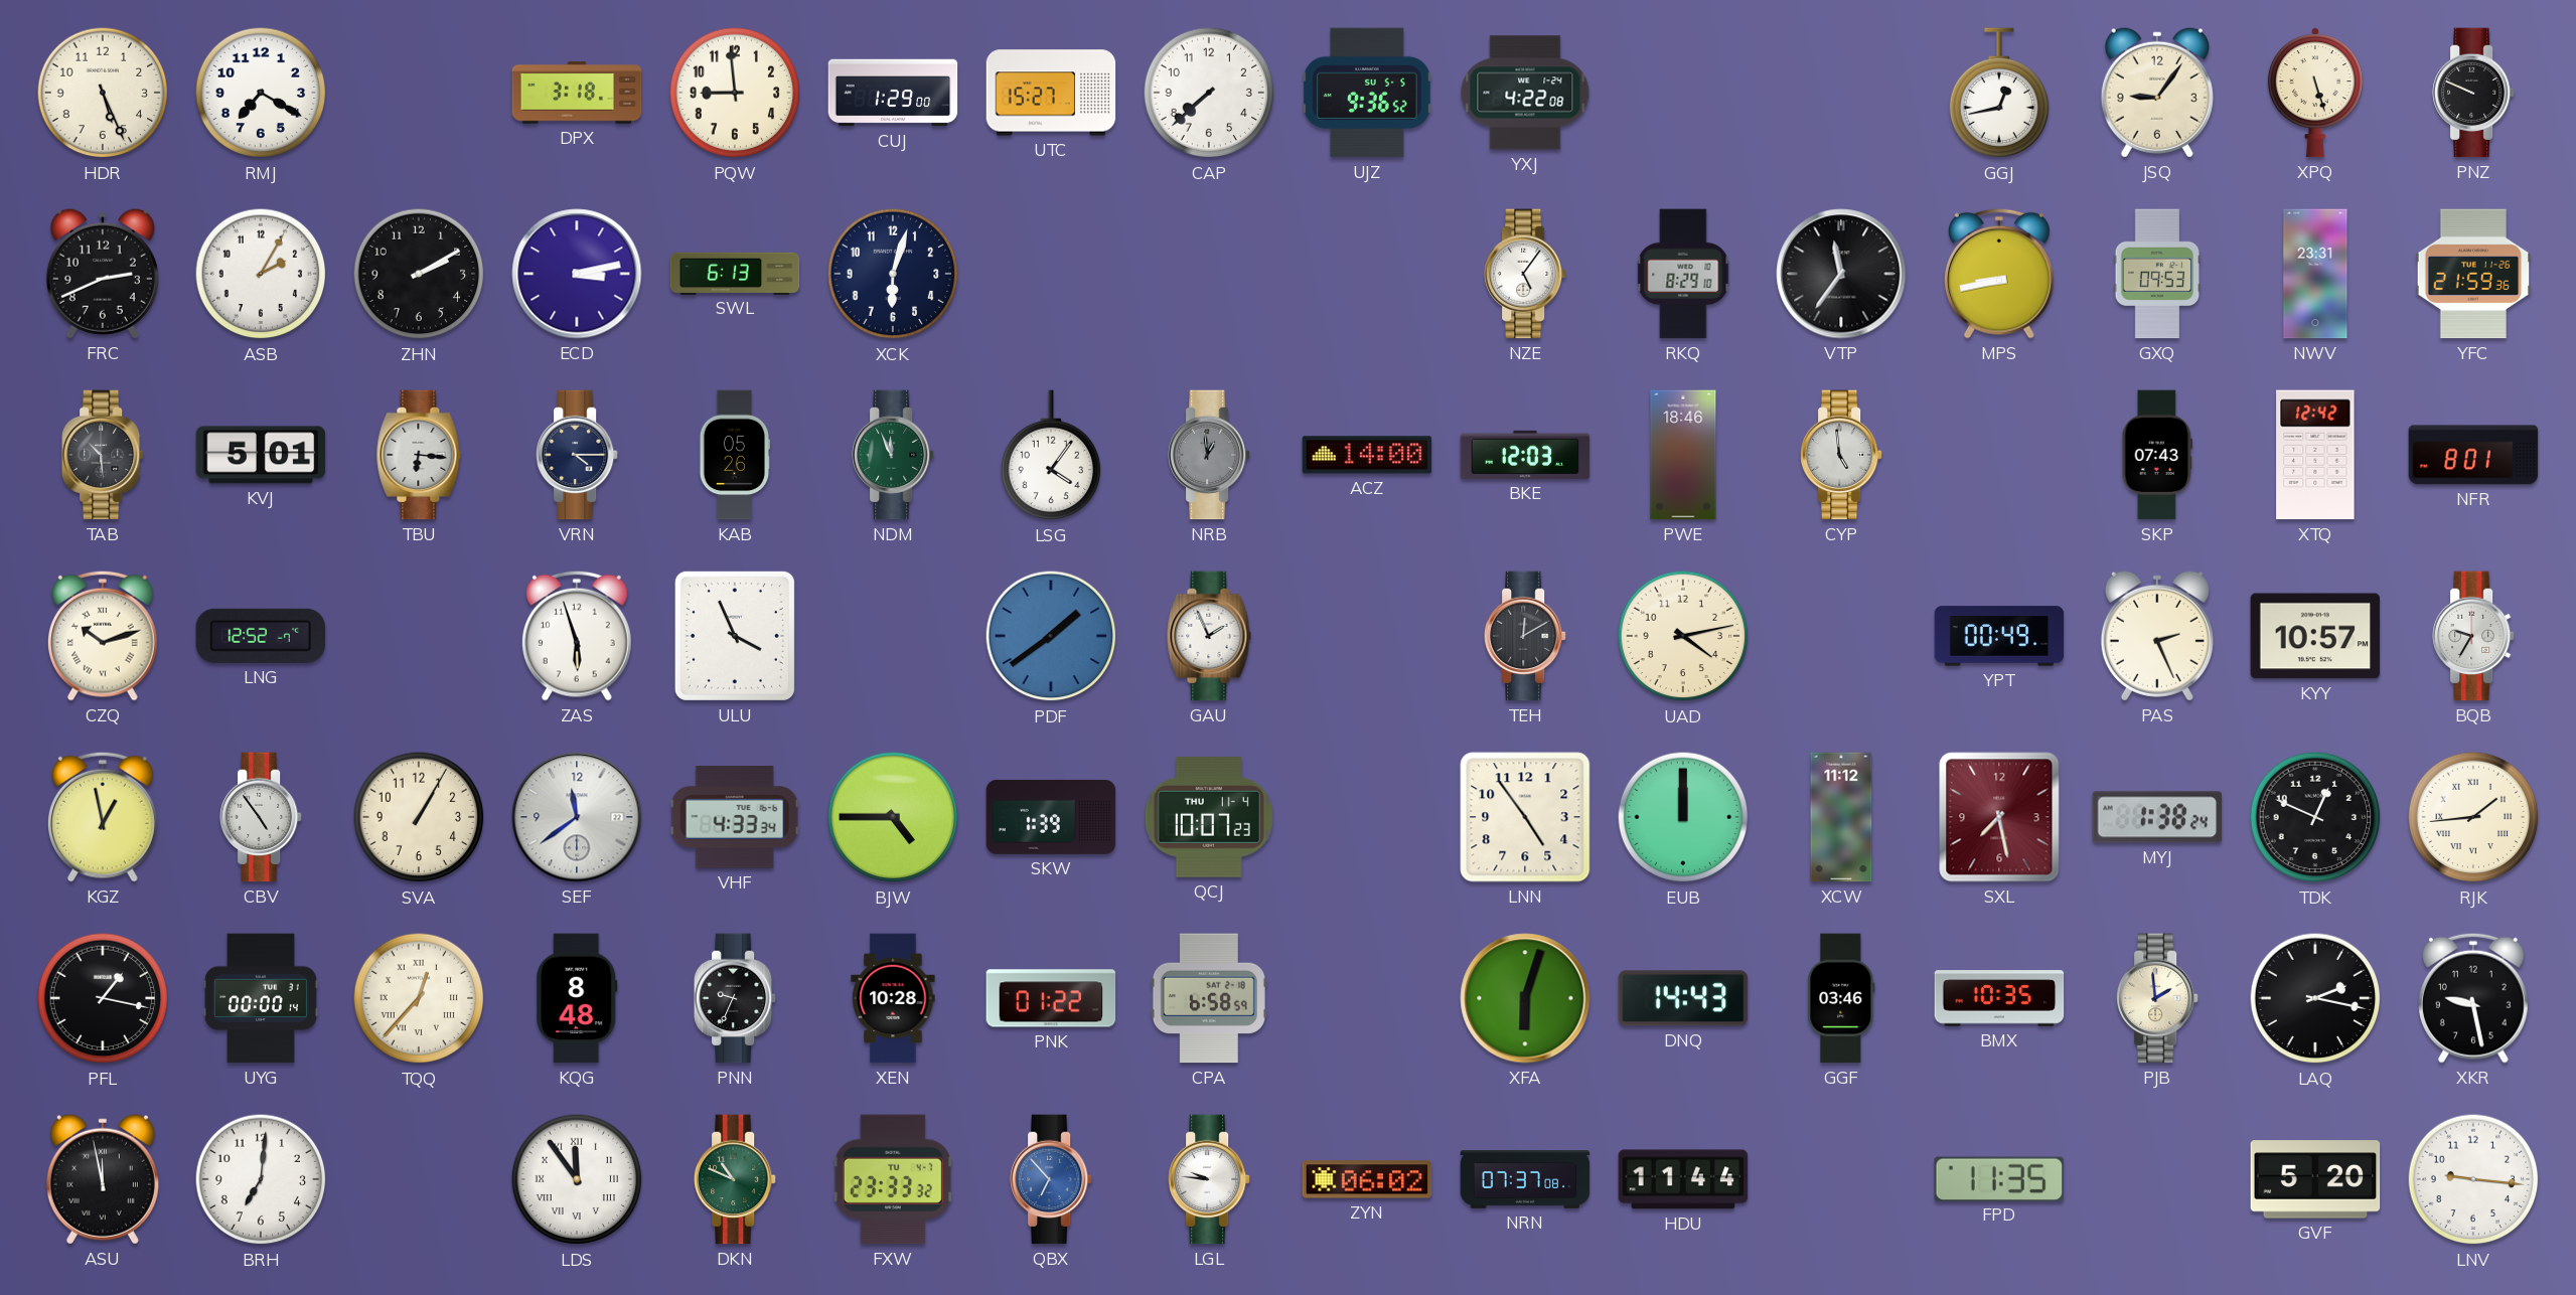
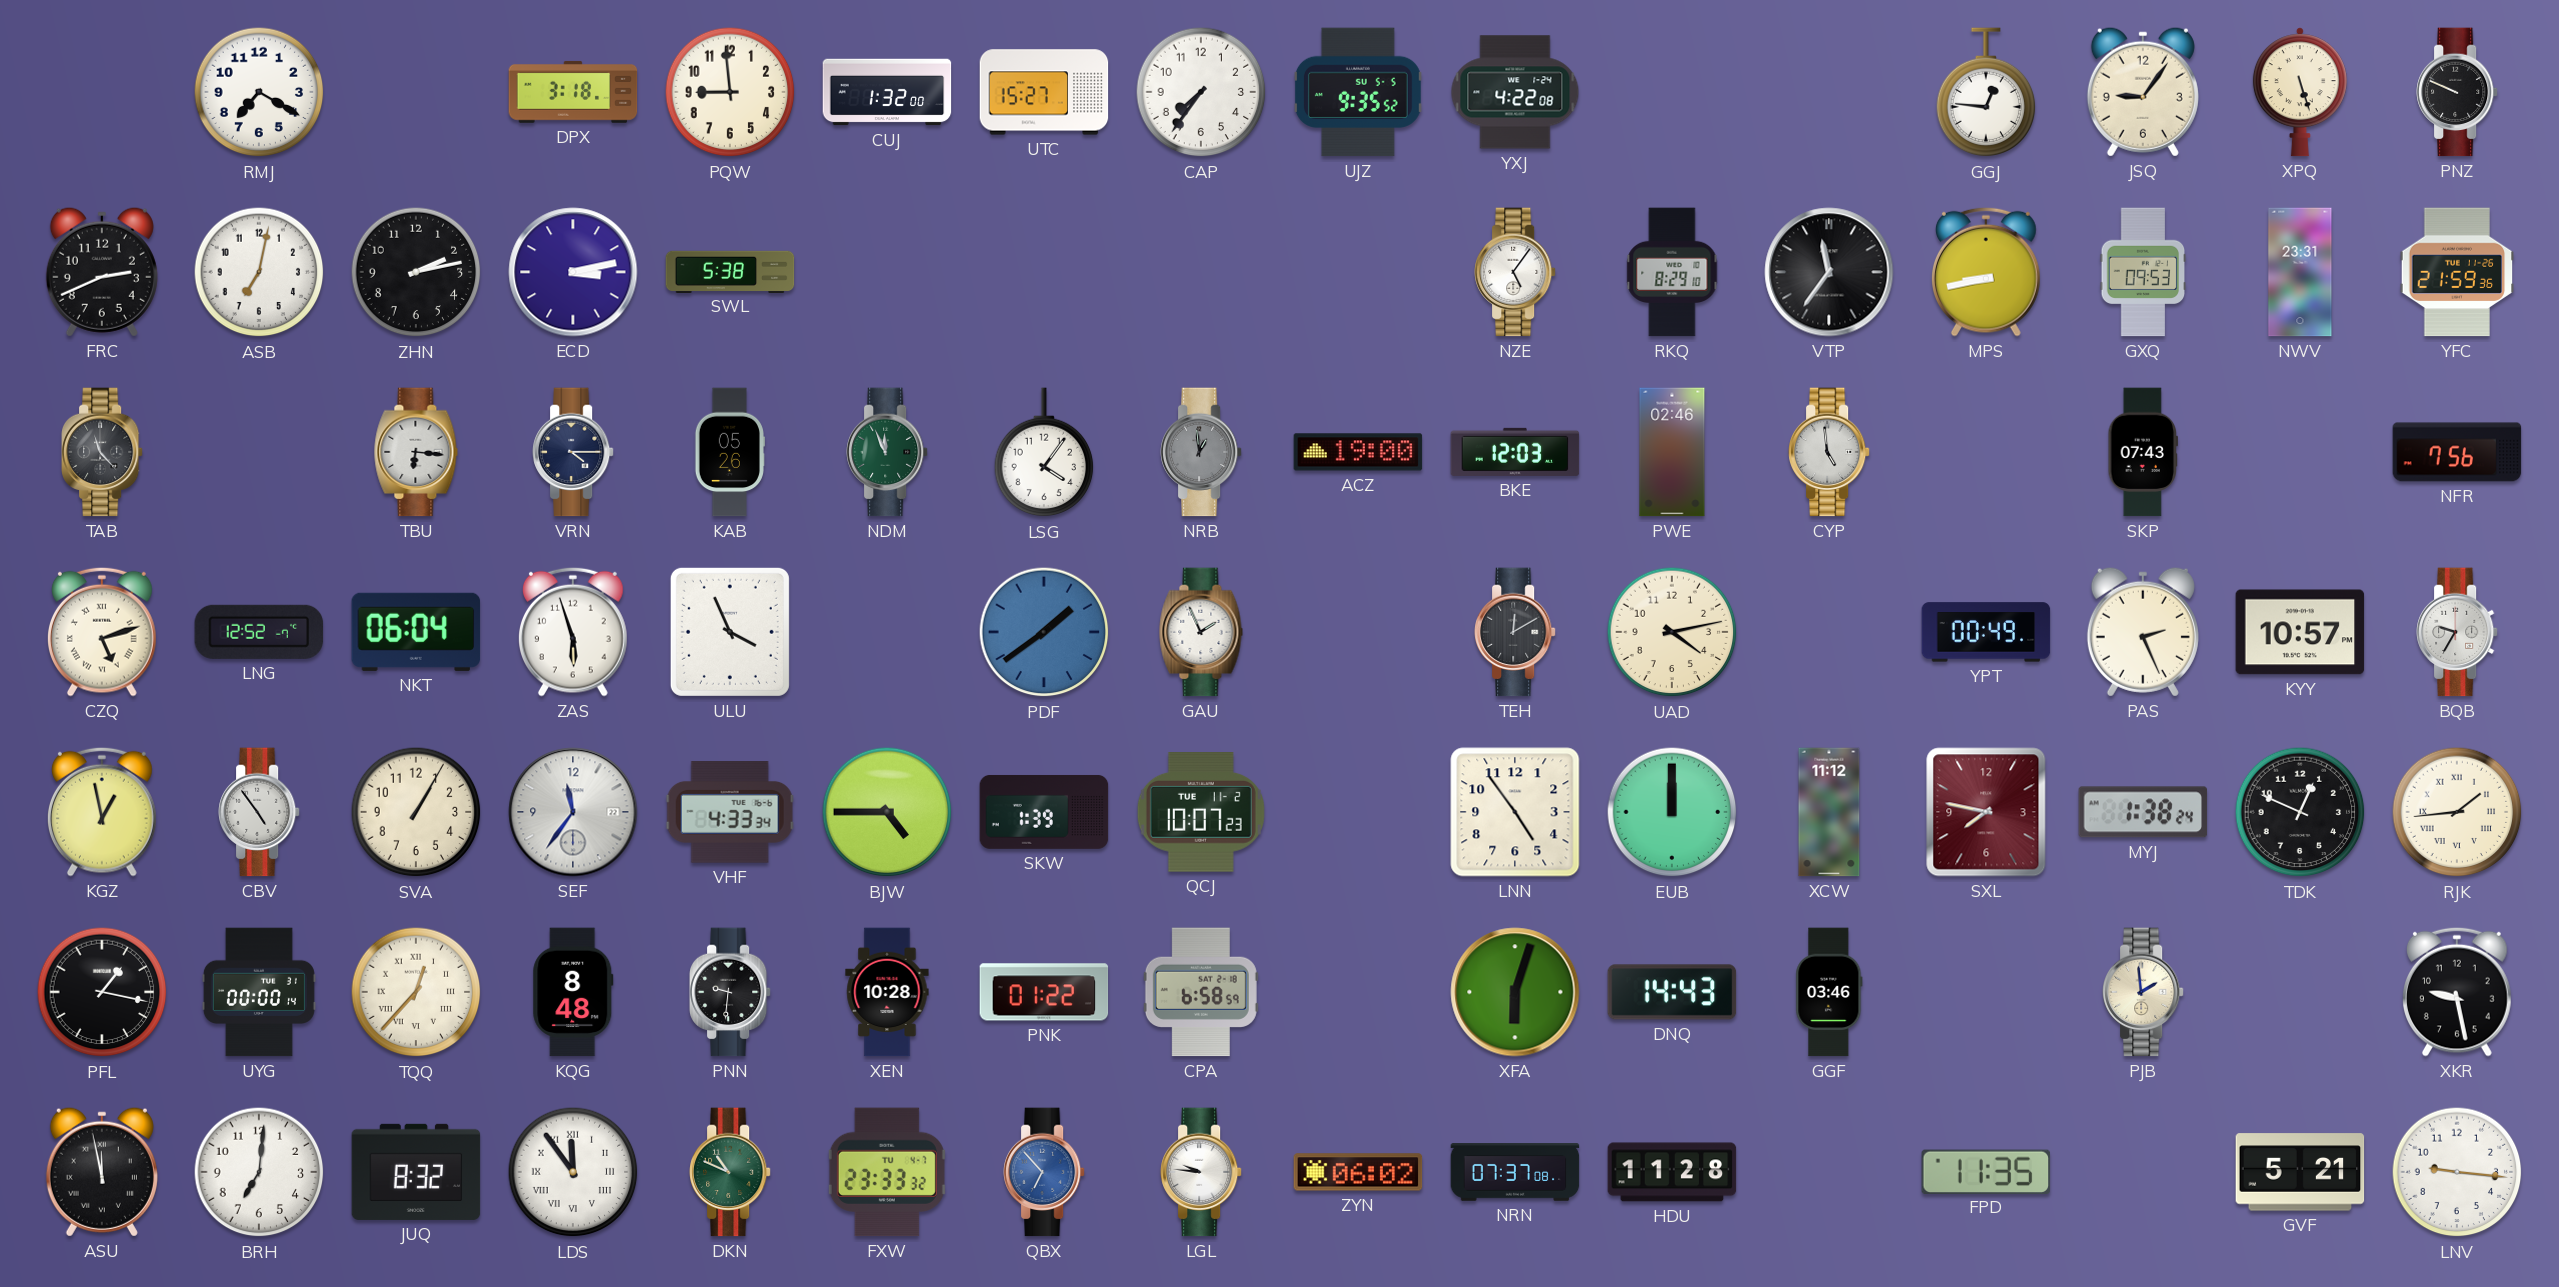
HDR: 5:26 -> none (103, 93)
CUJ: 1:29 -> 1:32 (887, 92)
CAP: 7:38 -> 7:36 (1201, 92)
UJZ: 9:36 -> 9:35 (1358, 92)
GGJ: 12:43 -> 12:46 (1986, 93)
ASB: 2:05 -> 7:02 (259, 272)
ZHN: 2:10 -> 2:13 (416, 272)
SWL: 6:13 -> 5:38 (730, 271)
XCK: 6:03 -> none (893, 274)
TAB: 10:29 -> 11:23 (102, 452)
KVJ: 5:01 -> none (261, 455)
ACZ: 14:00 -> 19:00 (1358, 452)
PWE: 18:46 -> 02:46 (1672, 452)
XTQ: 12:42 -> none (2315, 455)
NFR: 8:01 -> 7:56 (2457, 452)
CZQ: 10:12 -> 5:12 (102, 632)
NKT: none -> 06:04 (416, 632)
SEF: 11:39 -> 11:36 (573, 812)
QCJ date: THU 11-4 -> TUE 11-2 (1201, 813)
SXL: 7:28 -> 7:47 (1986, 812)
PNN: 9:34 -> 9:31 (730, 992)
BMX: 10:35 -> none (1999, 998)
LAQ: 2:17 -> none (2315, 998)
JUQ: none -> 8:32 (416, 1172)
HDU: 11:44 -> 11:28 (1672, 1172)
GVF: 5:20 -> 5:21 (2300, 1172)
